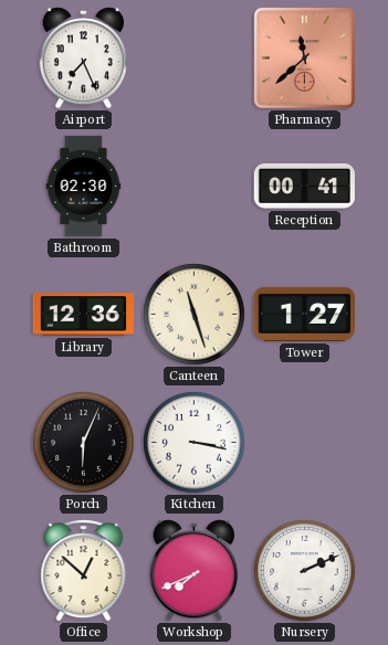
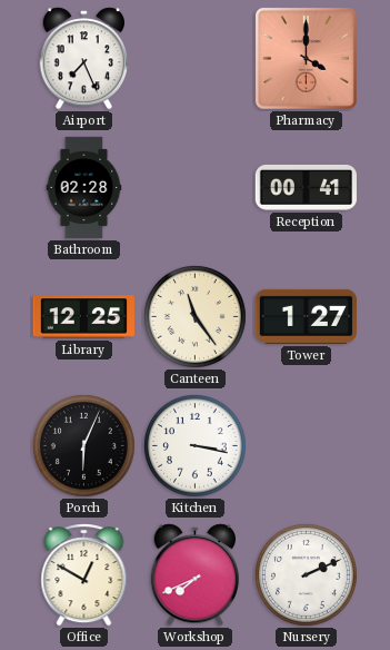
Pharmacy: 11:38 -> 4:00 (306, 58)
Bathroom: 02:30 -> 02:28 (84, 188)
Library: 12:36 -> 12:25 (83, 317)
Canteen: 11:27 -> 11:24 (194, 316)
Office: 12:52 -> 12:50 (84, 575)
